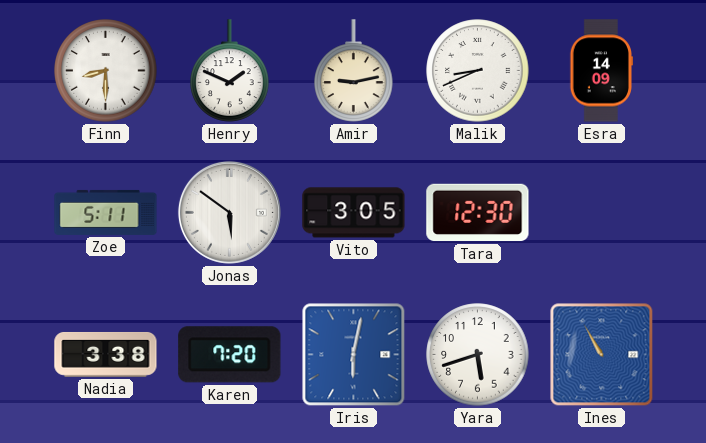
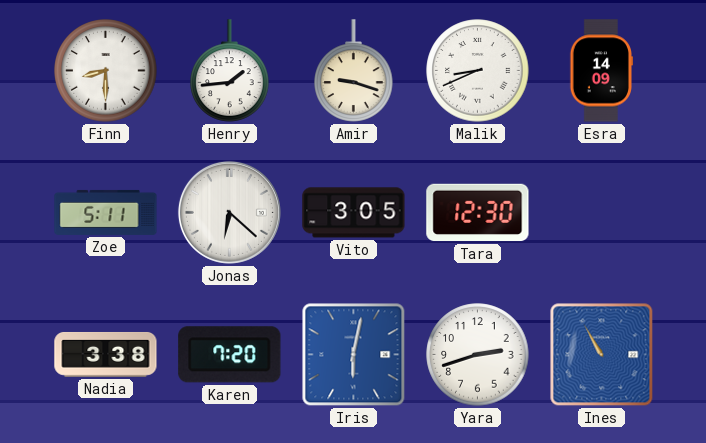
Henry: 1:49 -> 1:44 (230, 71)
Amir: 9:13 -> 9:18 (354, 71)
Jonas: 5:51 -> 6:22 (229, 212)
Yara: 5:42 -> 2:42 (478, 355)
